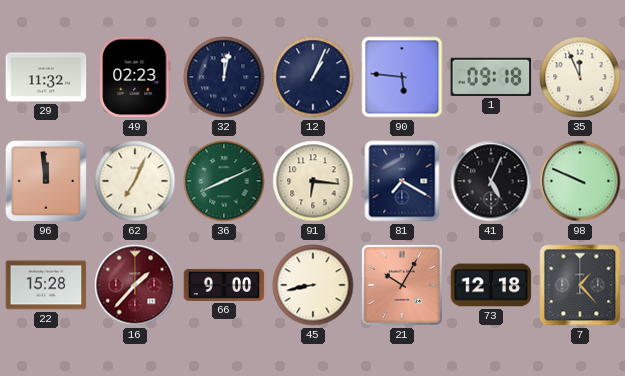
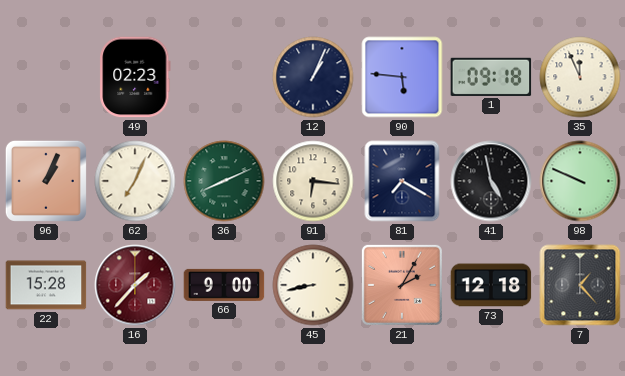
29: 11:32 -> none (46, 77)
32: 12:02 -> none (224, 77)
96: 11:59 -> 1:04 (46, 181)
41: 5:04 -> 4:58 (491, 181)
21: 10:05 -> 2:05 (402, 285)
